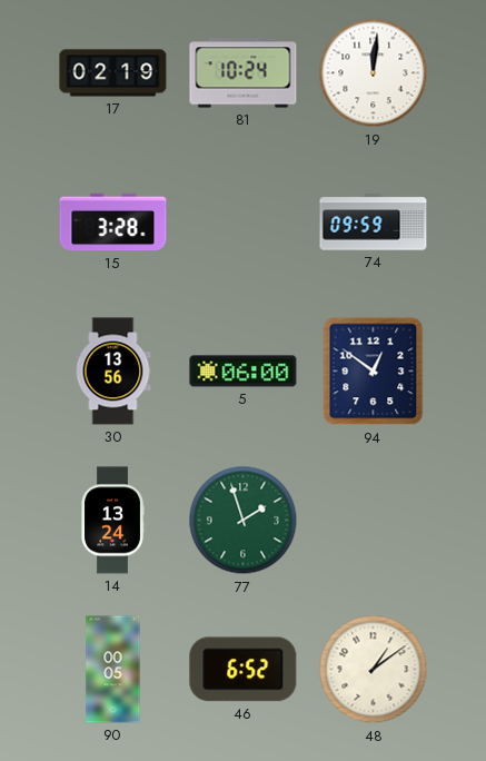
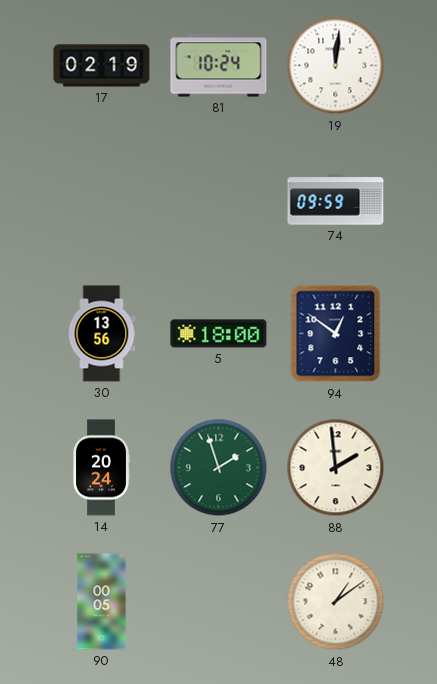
15: 3:28 -> none (113, 223)
5: 06:00 -> 18:00 (219, 334)
14: 13:24 -> 20:24 (101, 468)
88: none -> 1:59 (336, 468)
46: 6:52 -> none (244, 670)
